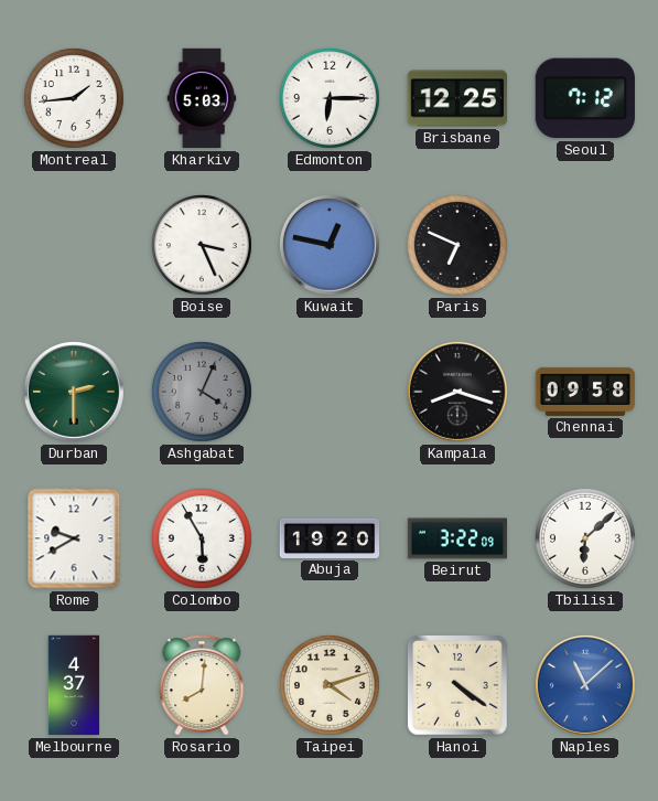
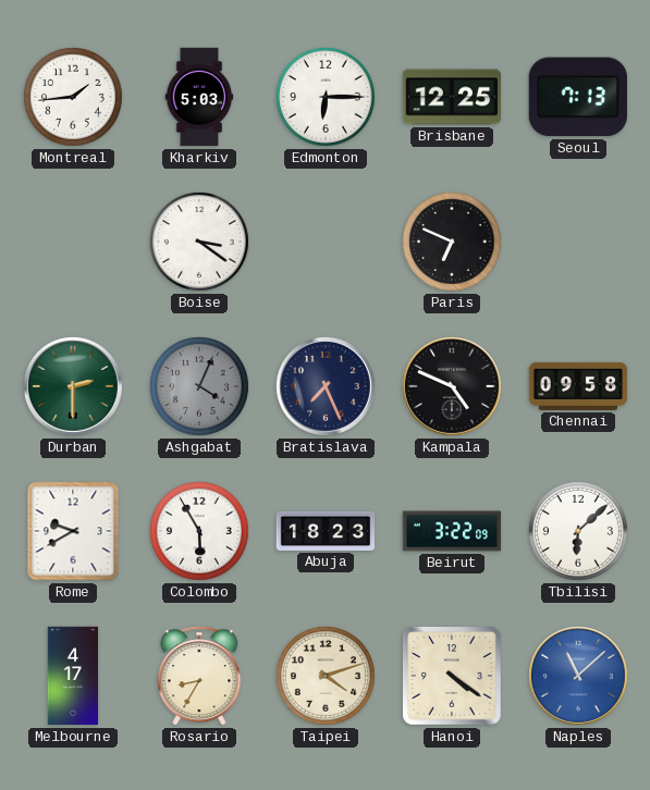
Seoul: 7:12 -> 7:13 (578, 97)
Boise: 3:26 -> 3:21 (199, 242)
Kuwait: 12:47 -> none (330, 245)
Bratislava: none -> 7:26 (326, 386)
Kampala: 8:18 -> 4:49 (452, 386)
Abuja: 19:20 -> 18:23 (326, 531)
Melbourne: 4:37 -> 4:17 (73, 676)
Rosario: 8:01 -> 8:35 (199, 676)
